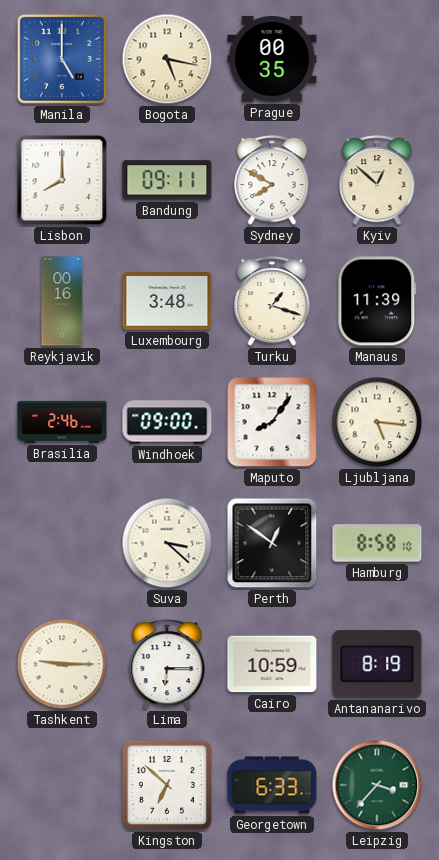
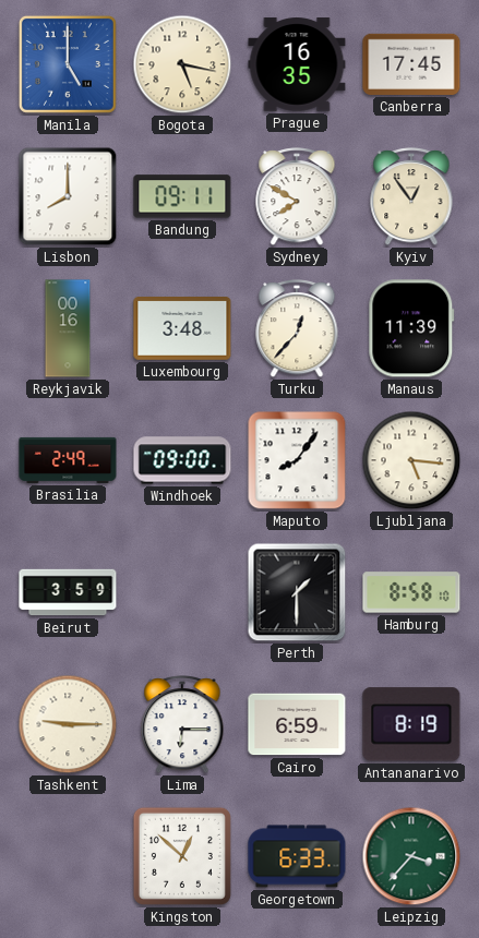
Prague: 00:35 -> 16:35 (297, 64)
Canberra: none -> 17:45 (411, 64)
Kyiv: 12:52 -> 12:54 (411, 197)
Turku: 1:18 -> 12:37 (297, 329)
Brasilia: 2:46 -> 2:49 (68, 460)
Beirut: none -> 3:59 (68, 592)
Suva: 3:22 -> none (167, 543)
Perth: 12:51 -> 1:30 (297, 592)
Cairo: 10:59 -> 6:59 (297, 724)
Kingston: 6:52 -> 12:52 (182, 856)
